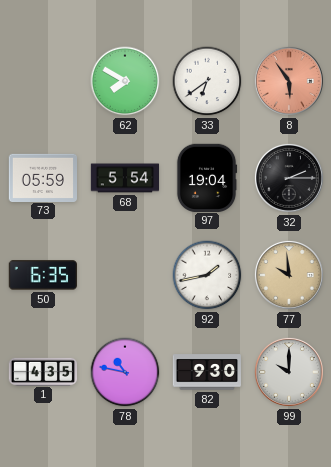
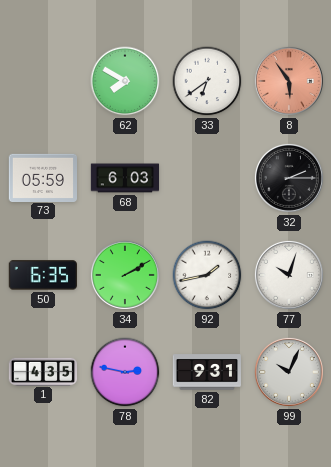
68: 5:54 -> 6:03 (125, 178)
97: 19:04 -> none (207, 177)
34: none -> 2:10 (125, 275)
77: 9:59 -> 10:03 (289, 275)
77 dial: champagne -> white (289, 275)
78: 10:47 -> 2:47 (125, 372)
82: 9:30 -> 9:31 (206, 372)
99: 10:00 -> 10:04 (289, 372)
